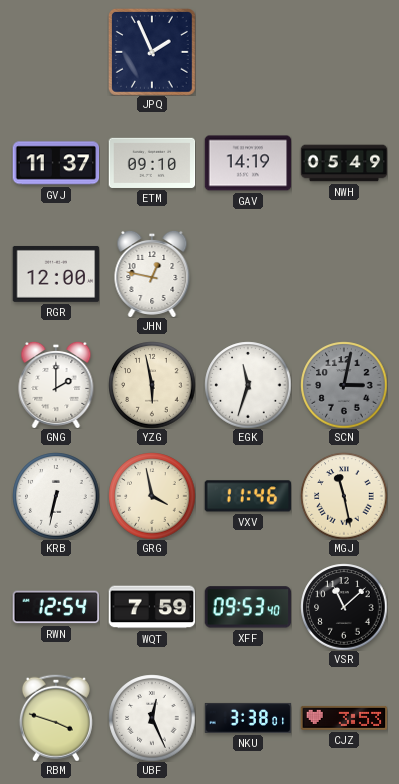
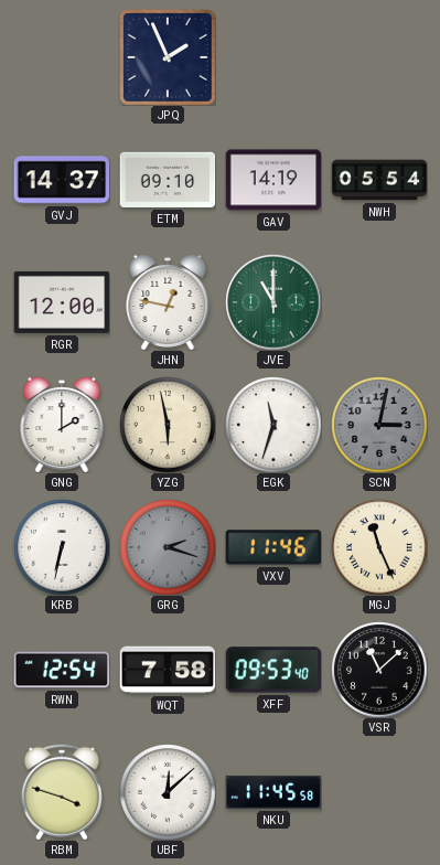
GVJ: 11:37 -> 14:37 (62, 180)
NWH: 05:49 -> 05:54 (379, 180)
JVE: none -> 11:00 (273, 302)
GRG: 3:58 -> 2:18 (168, 547)
GRG dial: cream -> grey (168, 547)
MGJ: 11:28 -> 11:26 (379, 547)
WQT: 7:59 -> 7:58 (168, 670)
UBF: 12:26 -> 12:08 (168, 792)
NKU: 3:38 -> 11:45 (273, 792)
CJZ: 3:53 -> none (344, 718)
